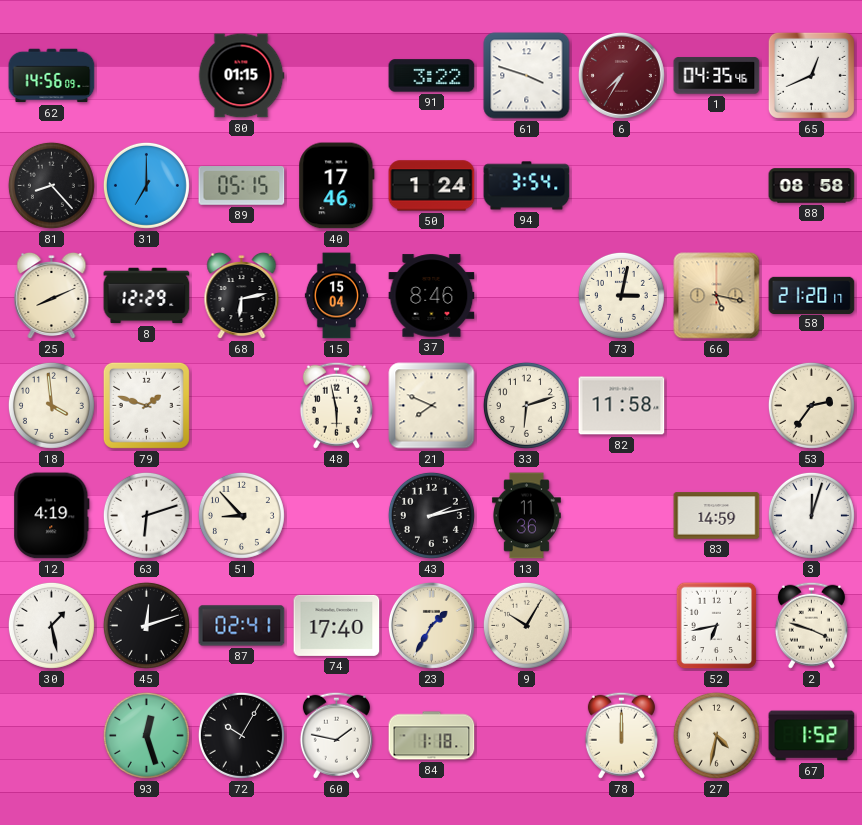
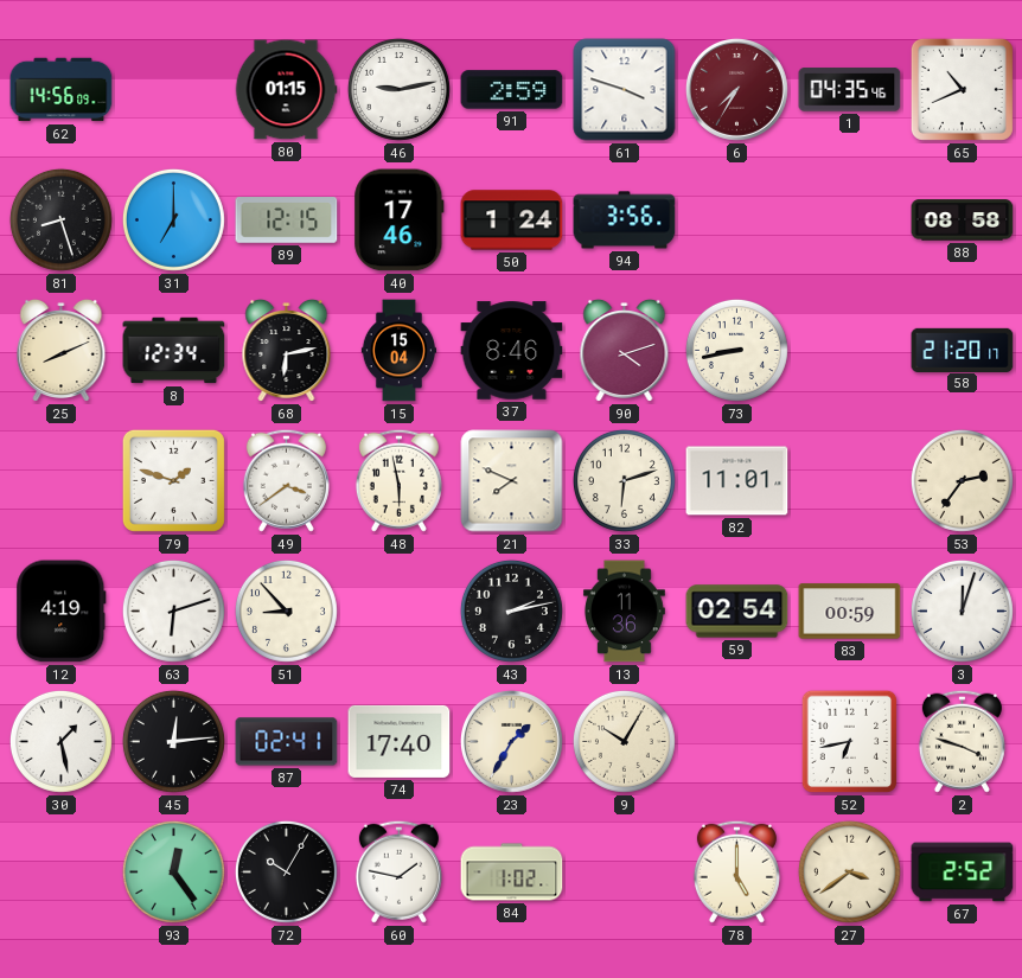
46: none -> 9:13 (398, 89)
91: 3:22 -> 2:59 (512, 90)
65: 12:41 -> 10:41 (962, 89)
81: 8:23 -> 8:27 (60, 219)
89: 05:15 -> 12:15 (287, 220)
94: 3:54 -> 3:56 (625, 220)
8: 12:29 -> 12:34 (174, 351)
90: none -> 4:12 (625, 351)
73: 3:02 -> 8:43 (736, 350)
66: 5:17 -> none (717, 296)
18: 3:59 -> none (51, 405)
49: none -> 3:39 (286, 480)
82: 11:58 -> 11:01 (737, 481)
59: none -> 02:54 (737, 612)
83: 14:59 -> 00:59 (850, 612)
45: 12:12 -> 12:14 (173, 741)
93: 12:27 -> 12:24 (173, 871)
84: 1:18 -> 1:02 (512, 872)
78: 12:00 -> 5:00 (736, 871)
27: 4:32 -> 3:39 (849, 871)
67: 1:52 -> 2:52 (963, 872)
